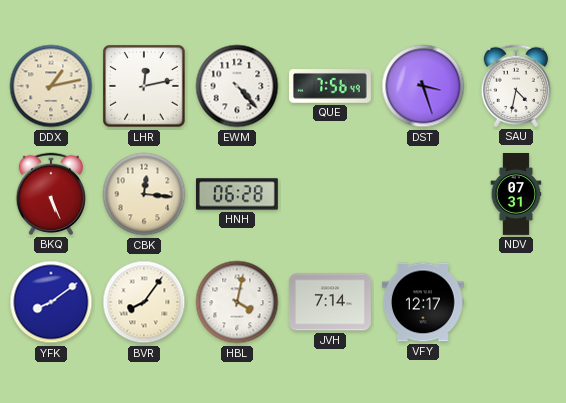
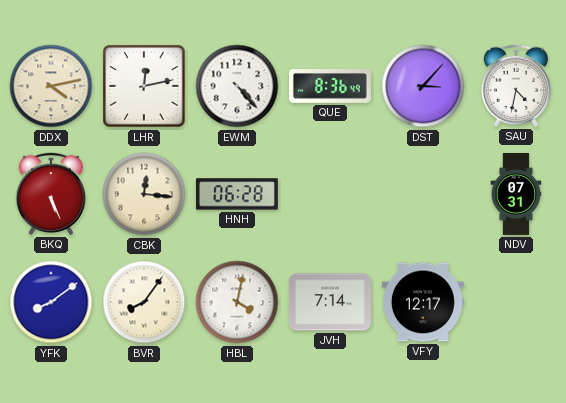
DDX: 1:13 -> 4:13 (51, 86)
QUE: 7:56 -> 8:36 (330, 87)
DST: 3:27 -> 3:07 (423, 86)
